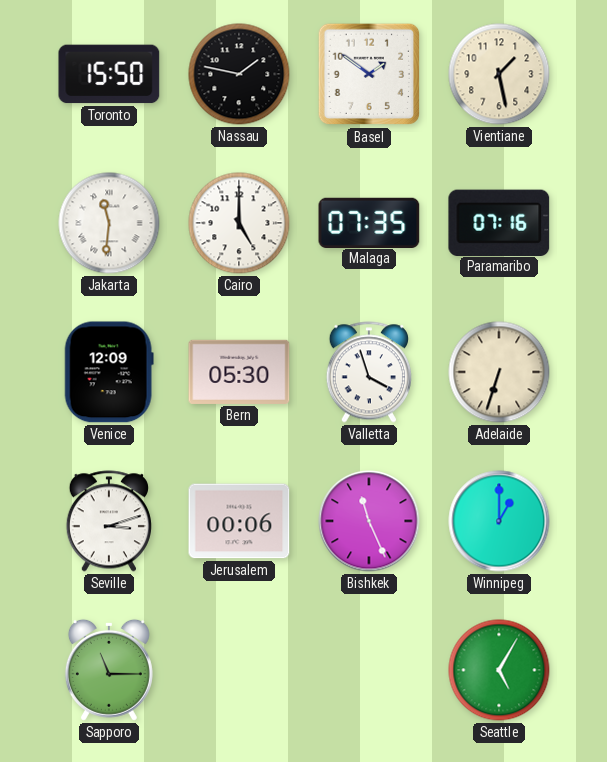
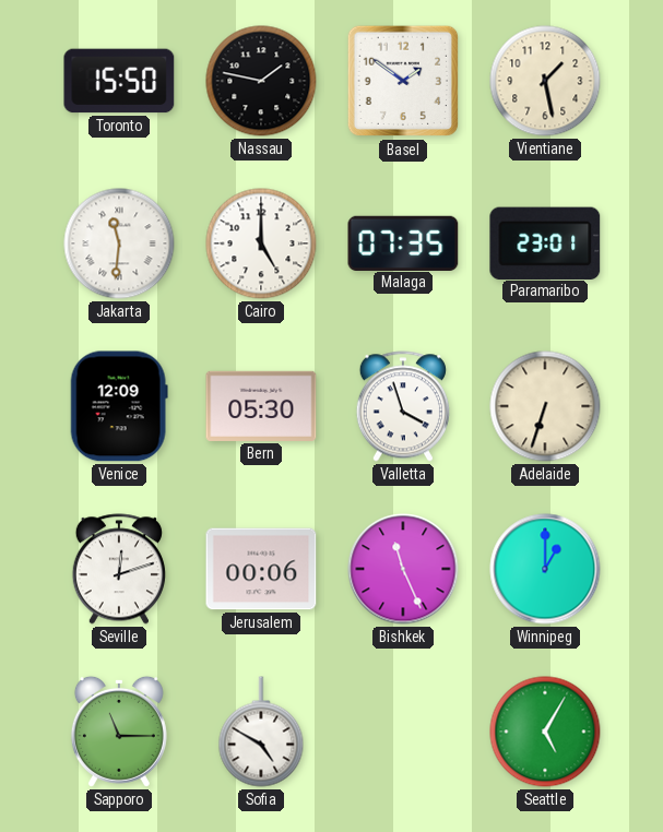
Paramaribo: 07:16 -> 23:01 (545, 242)
Seville: 3:12 -> 12:12 (119, 569)
Sofia: none -> 4:50 (261, 732)
